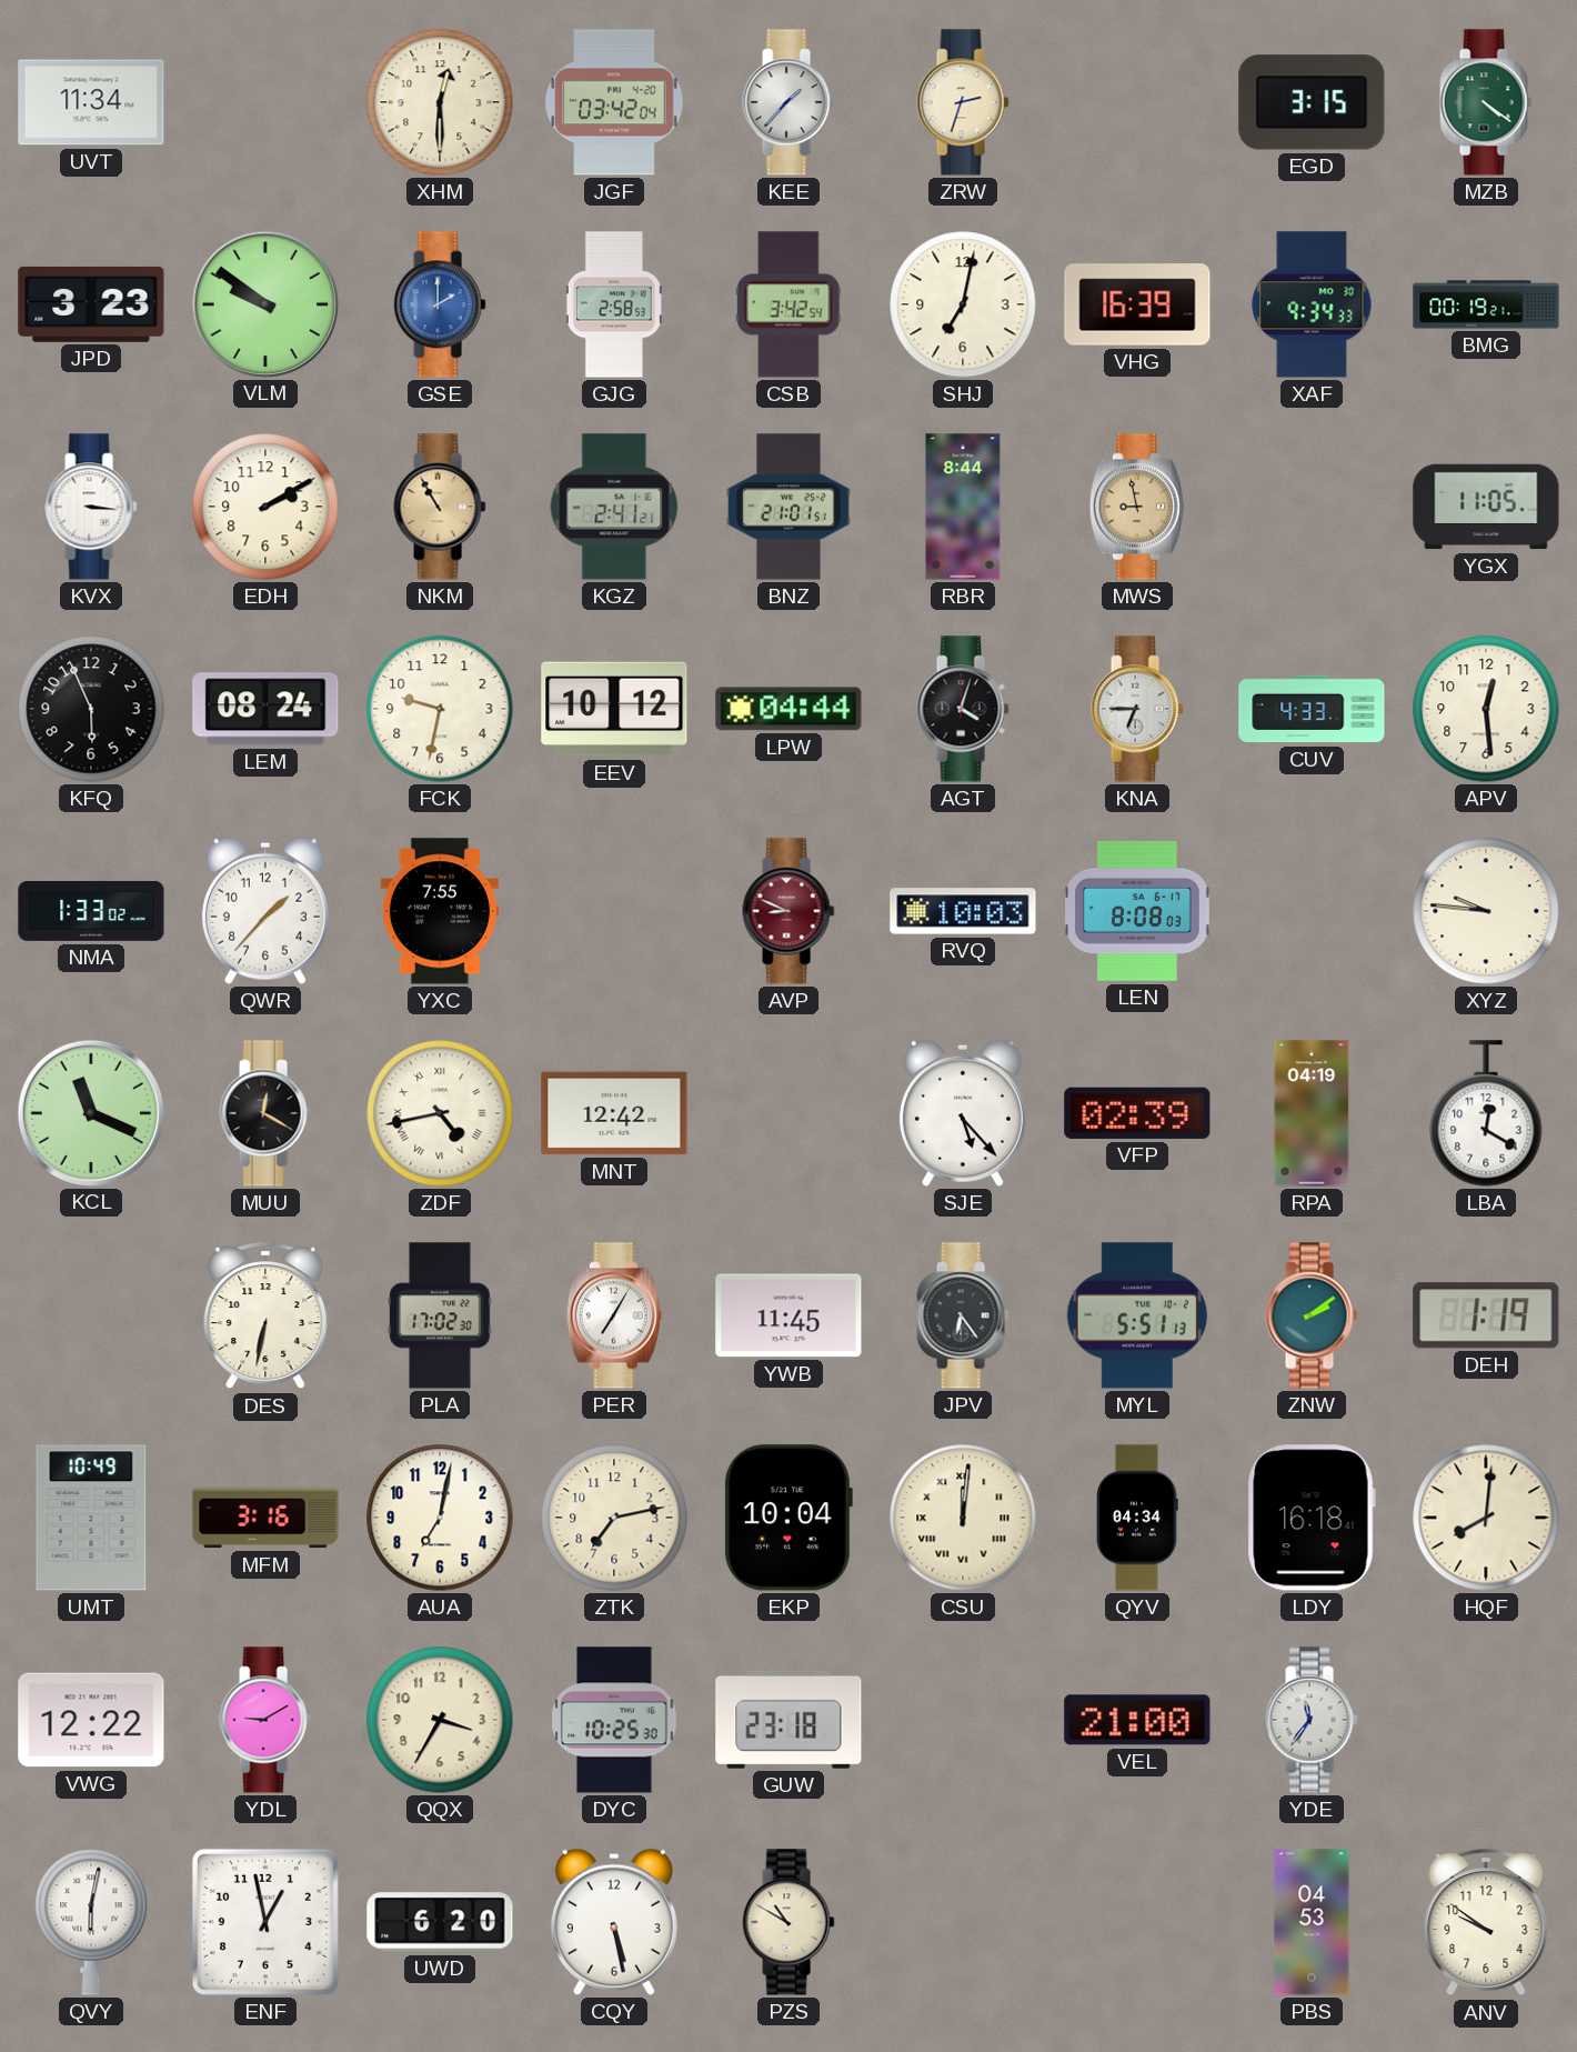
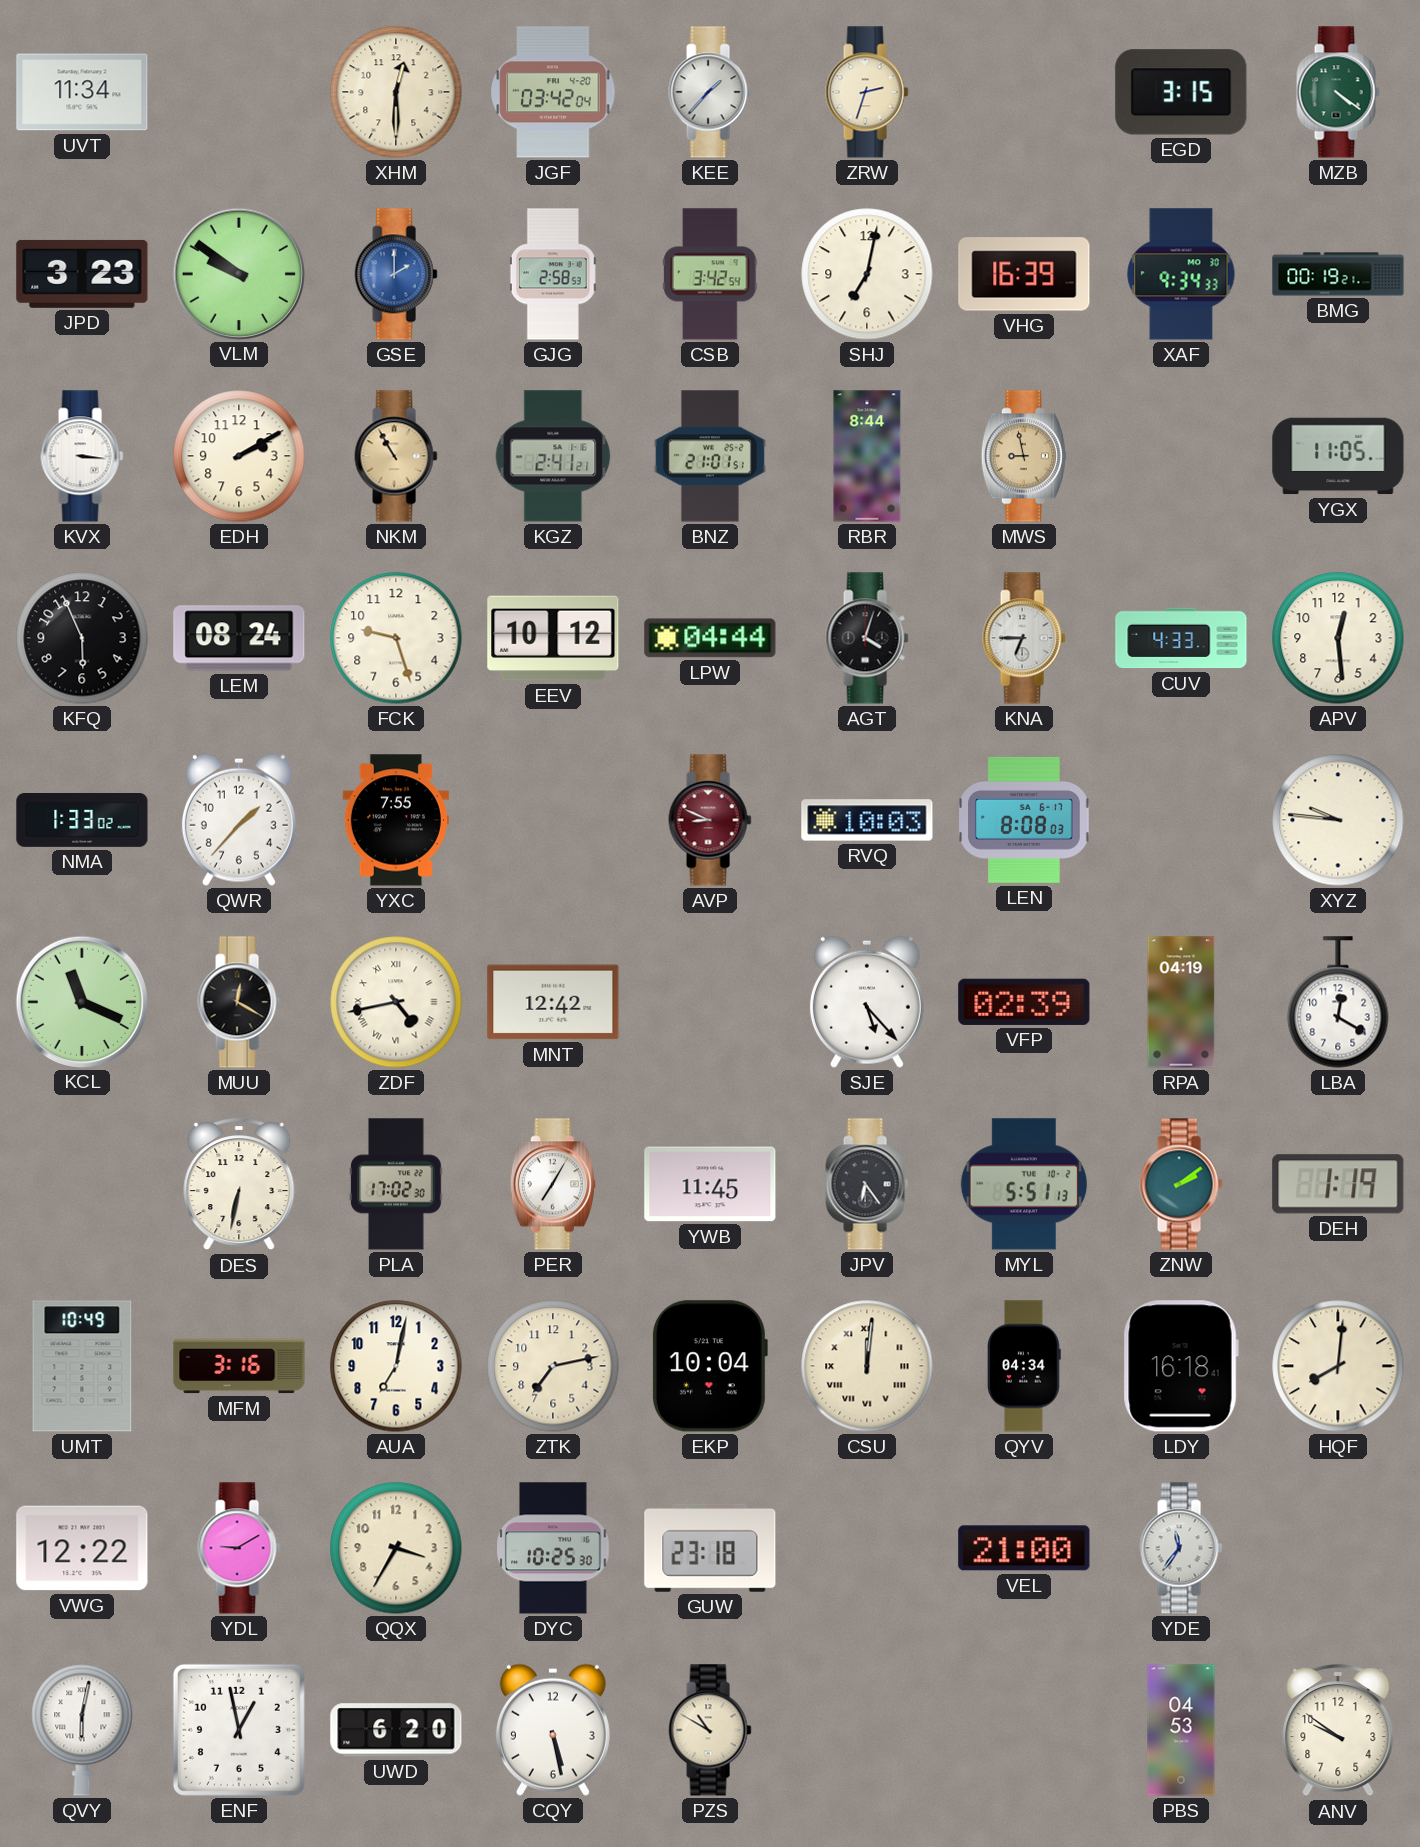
FCK: 9:32 -> 9:27 (396, 638)
